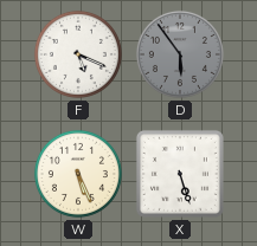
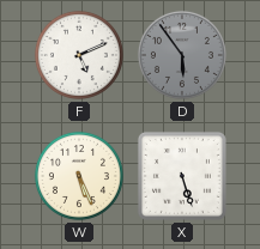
F: 5:19 -> 5:11 (79, 55)
